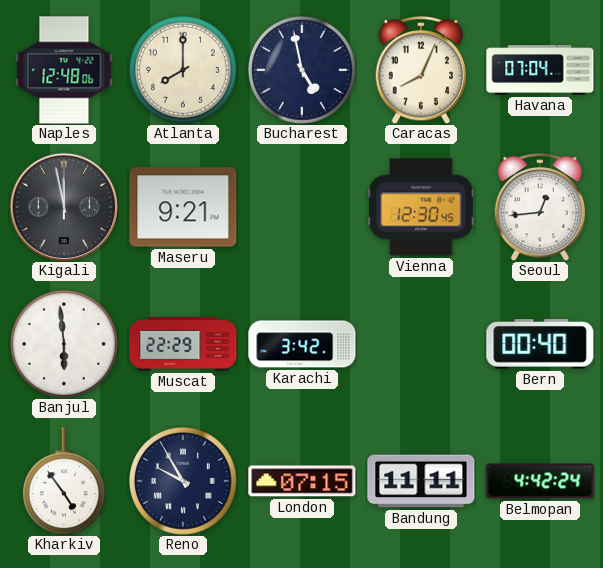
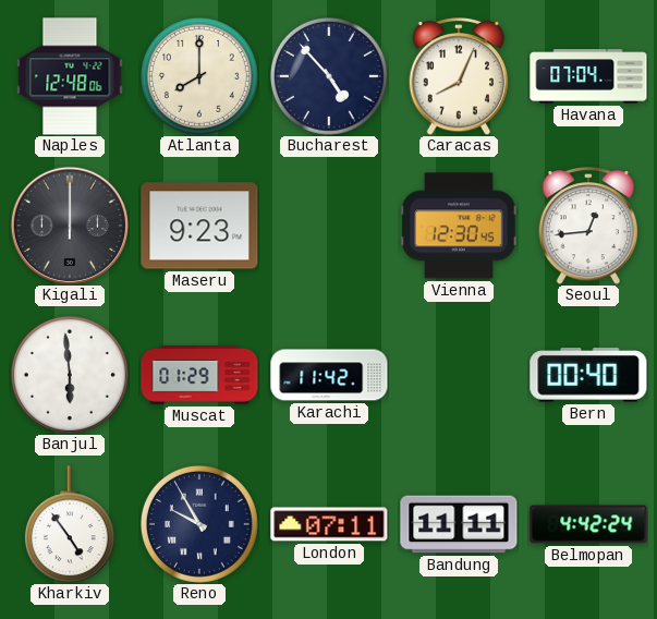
Bucharest: 4:58 -> 4:53 (329, 76)
Kigali: 11:58 -> 12:00 (69, 224)
Maseru: 9:21 -> 9:23 (199, 226)
Muscat: 22:29 -> 01:29 (199, 375)
Karachi: 3:42 -> 11:42 (329, 375)
London: 07:15 -> 07:11 (329, 524)
